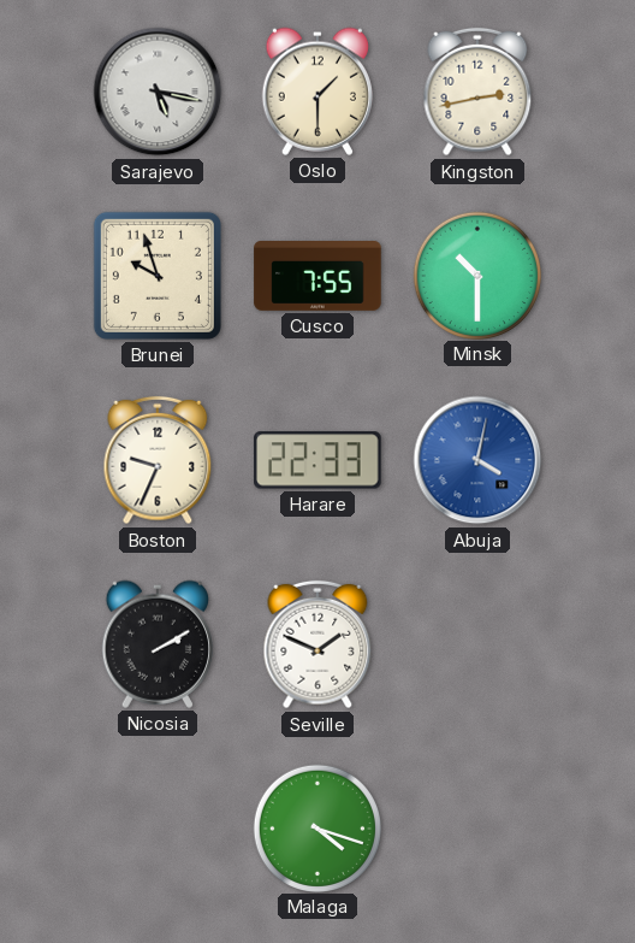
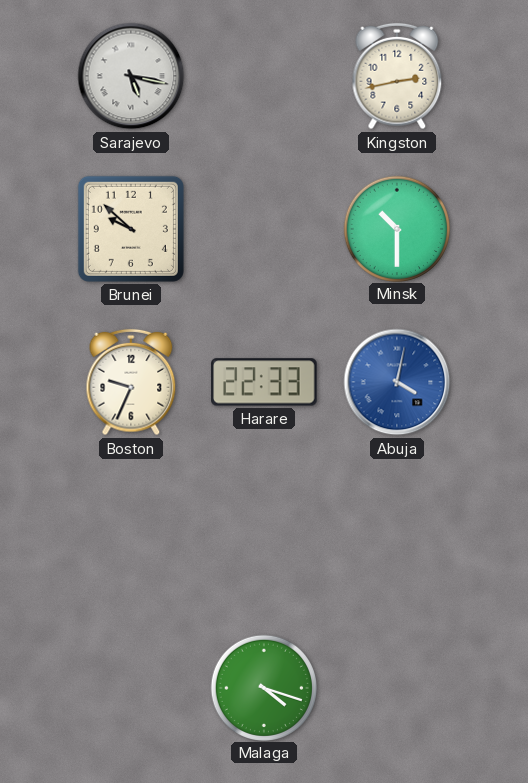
Oslo: 1:30 -> none (317, 92)
Brunei: 9:57 -> 9:52 (131, 229)
Cusco: 7:55 -> none (317, 277)
Nicosia: 2:10 -> none (158, 644)
Seville: 1:49 -> none (317, 644)
